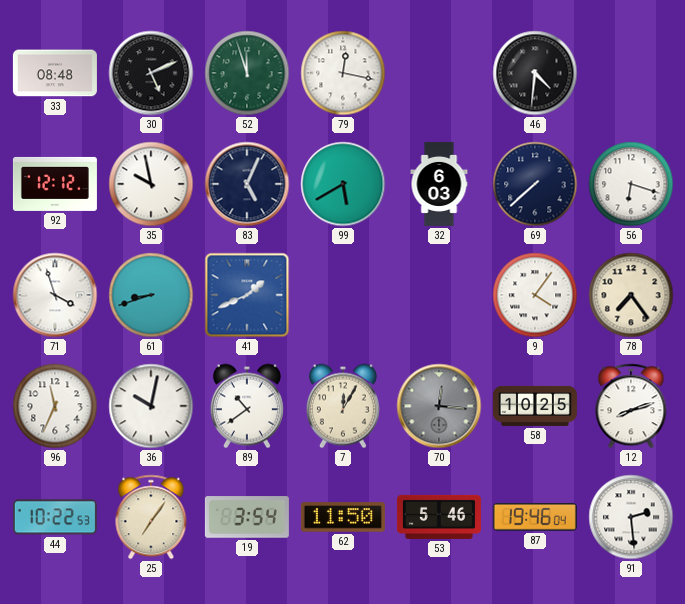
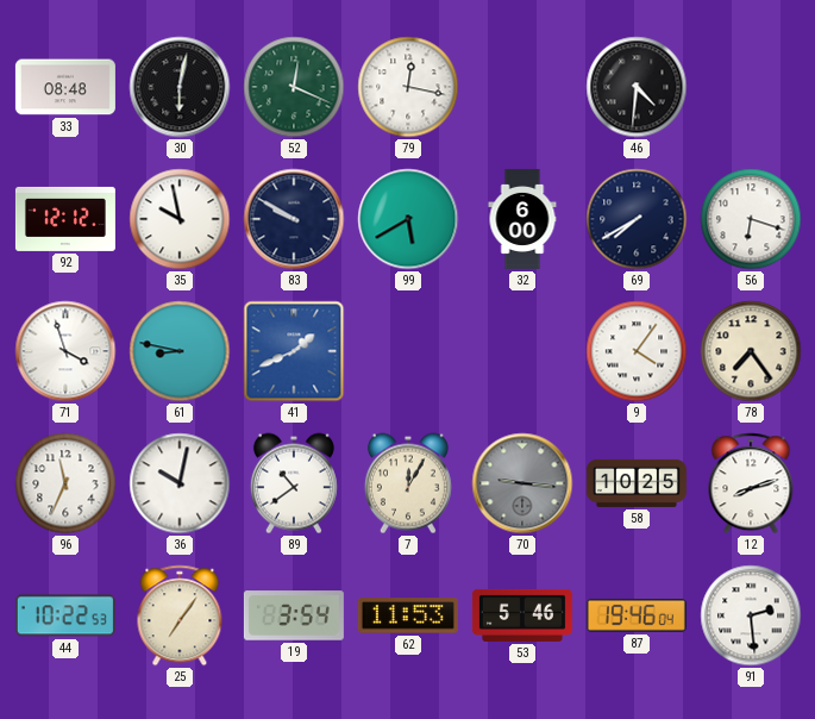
30: 5:11 -> 6:02 (180, 87)
52: 11:57 -> 12:19 (294, 87)
83: 5:04 -> 9:50 (294, 219)
32: 6:03 -> 6:00 (522, 219)
69: 7:38 -> 7:40 (637, 219)
61: 8:42 -> 8:47 (180, 351)
70: 12:16 -> 9:16 (522, 483)
62: 11:50 -> 11:53 (408, 615)
